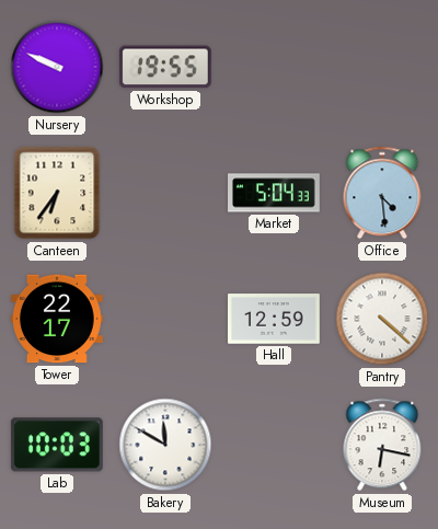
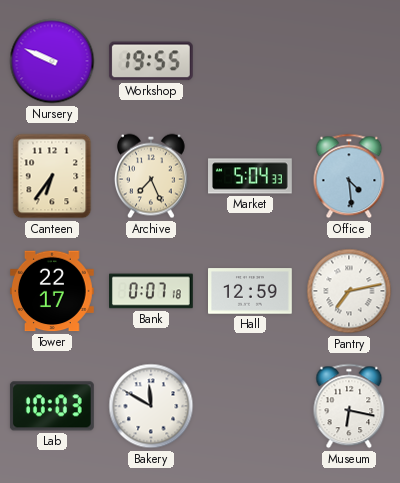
Archive: none -> 7:26 (151, 176)
Bank: none -> 0:07 (152, 291)
Pantry: 4:22 -> 7:13 (349, 291)
